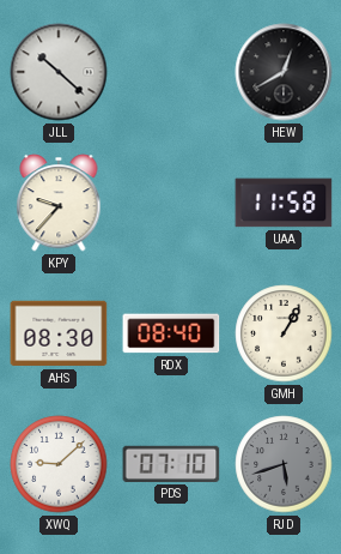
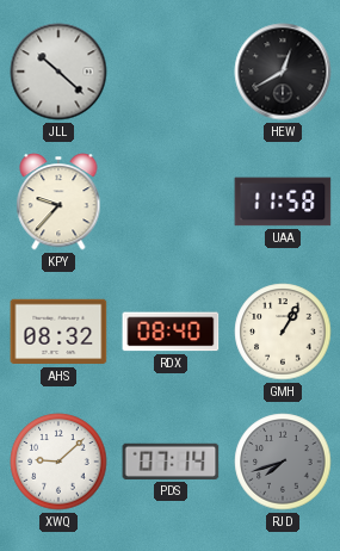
AHS: 08:30 -> 08:32 (58, 332)
PDS: 07:10 -> 07:14 (171, 462)
RJD: 5:42 -> 7:42 (283, 462)
